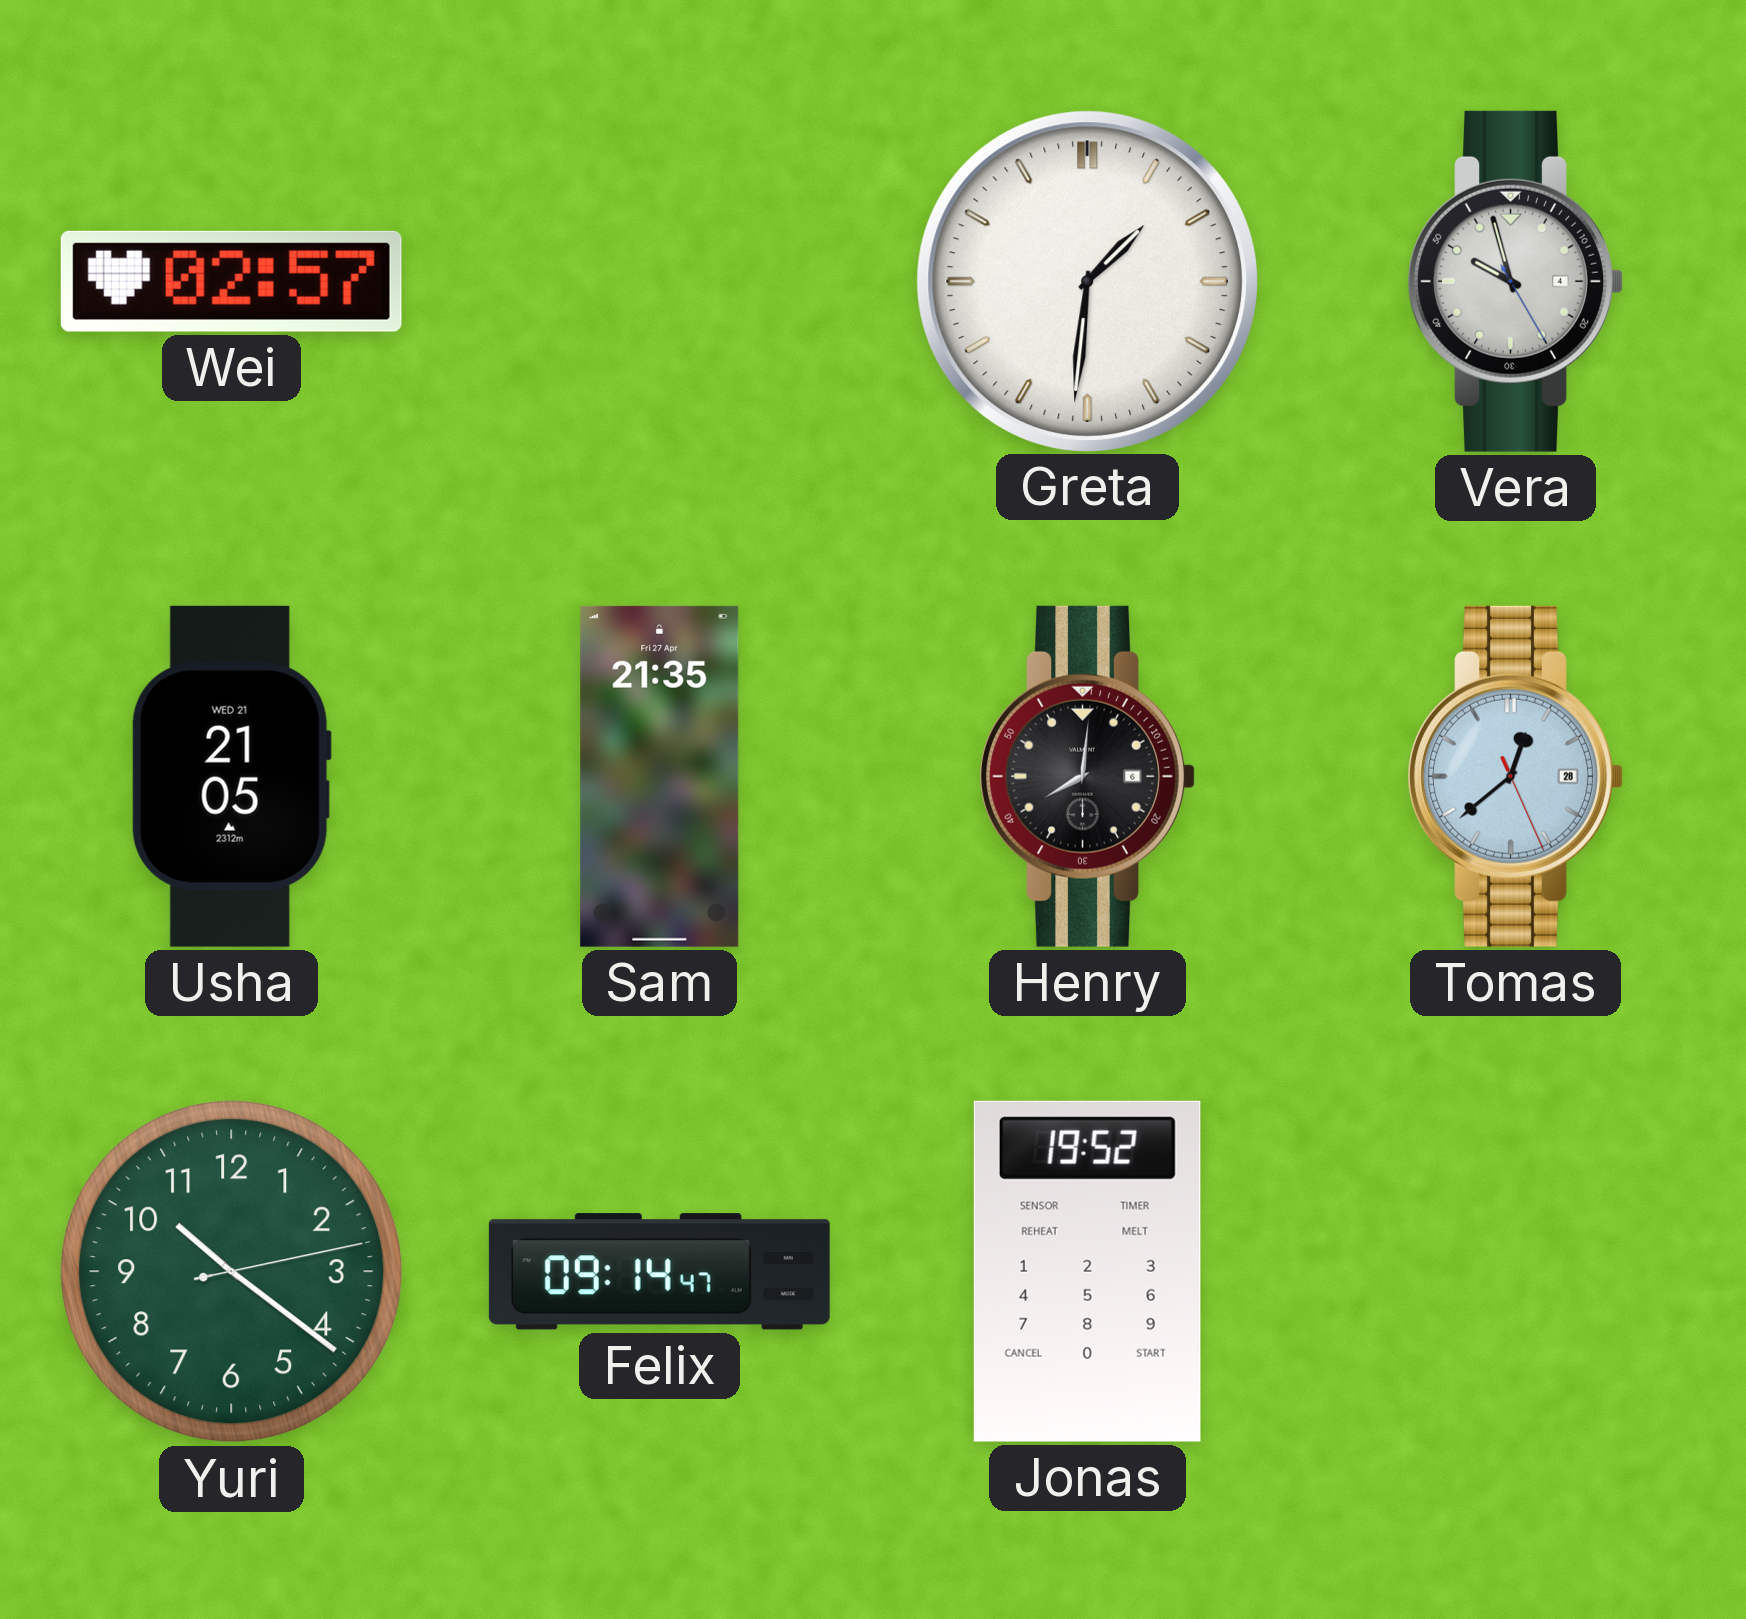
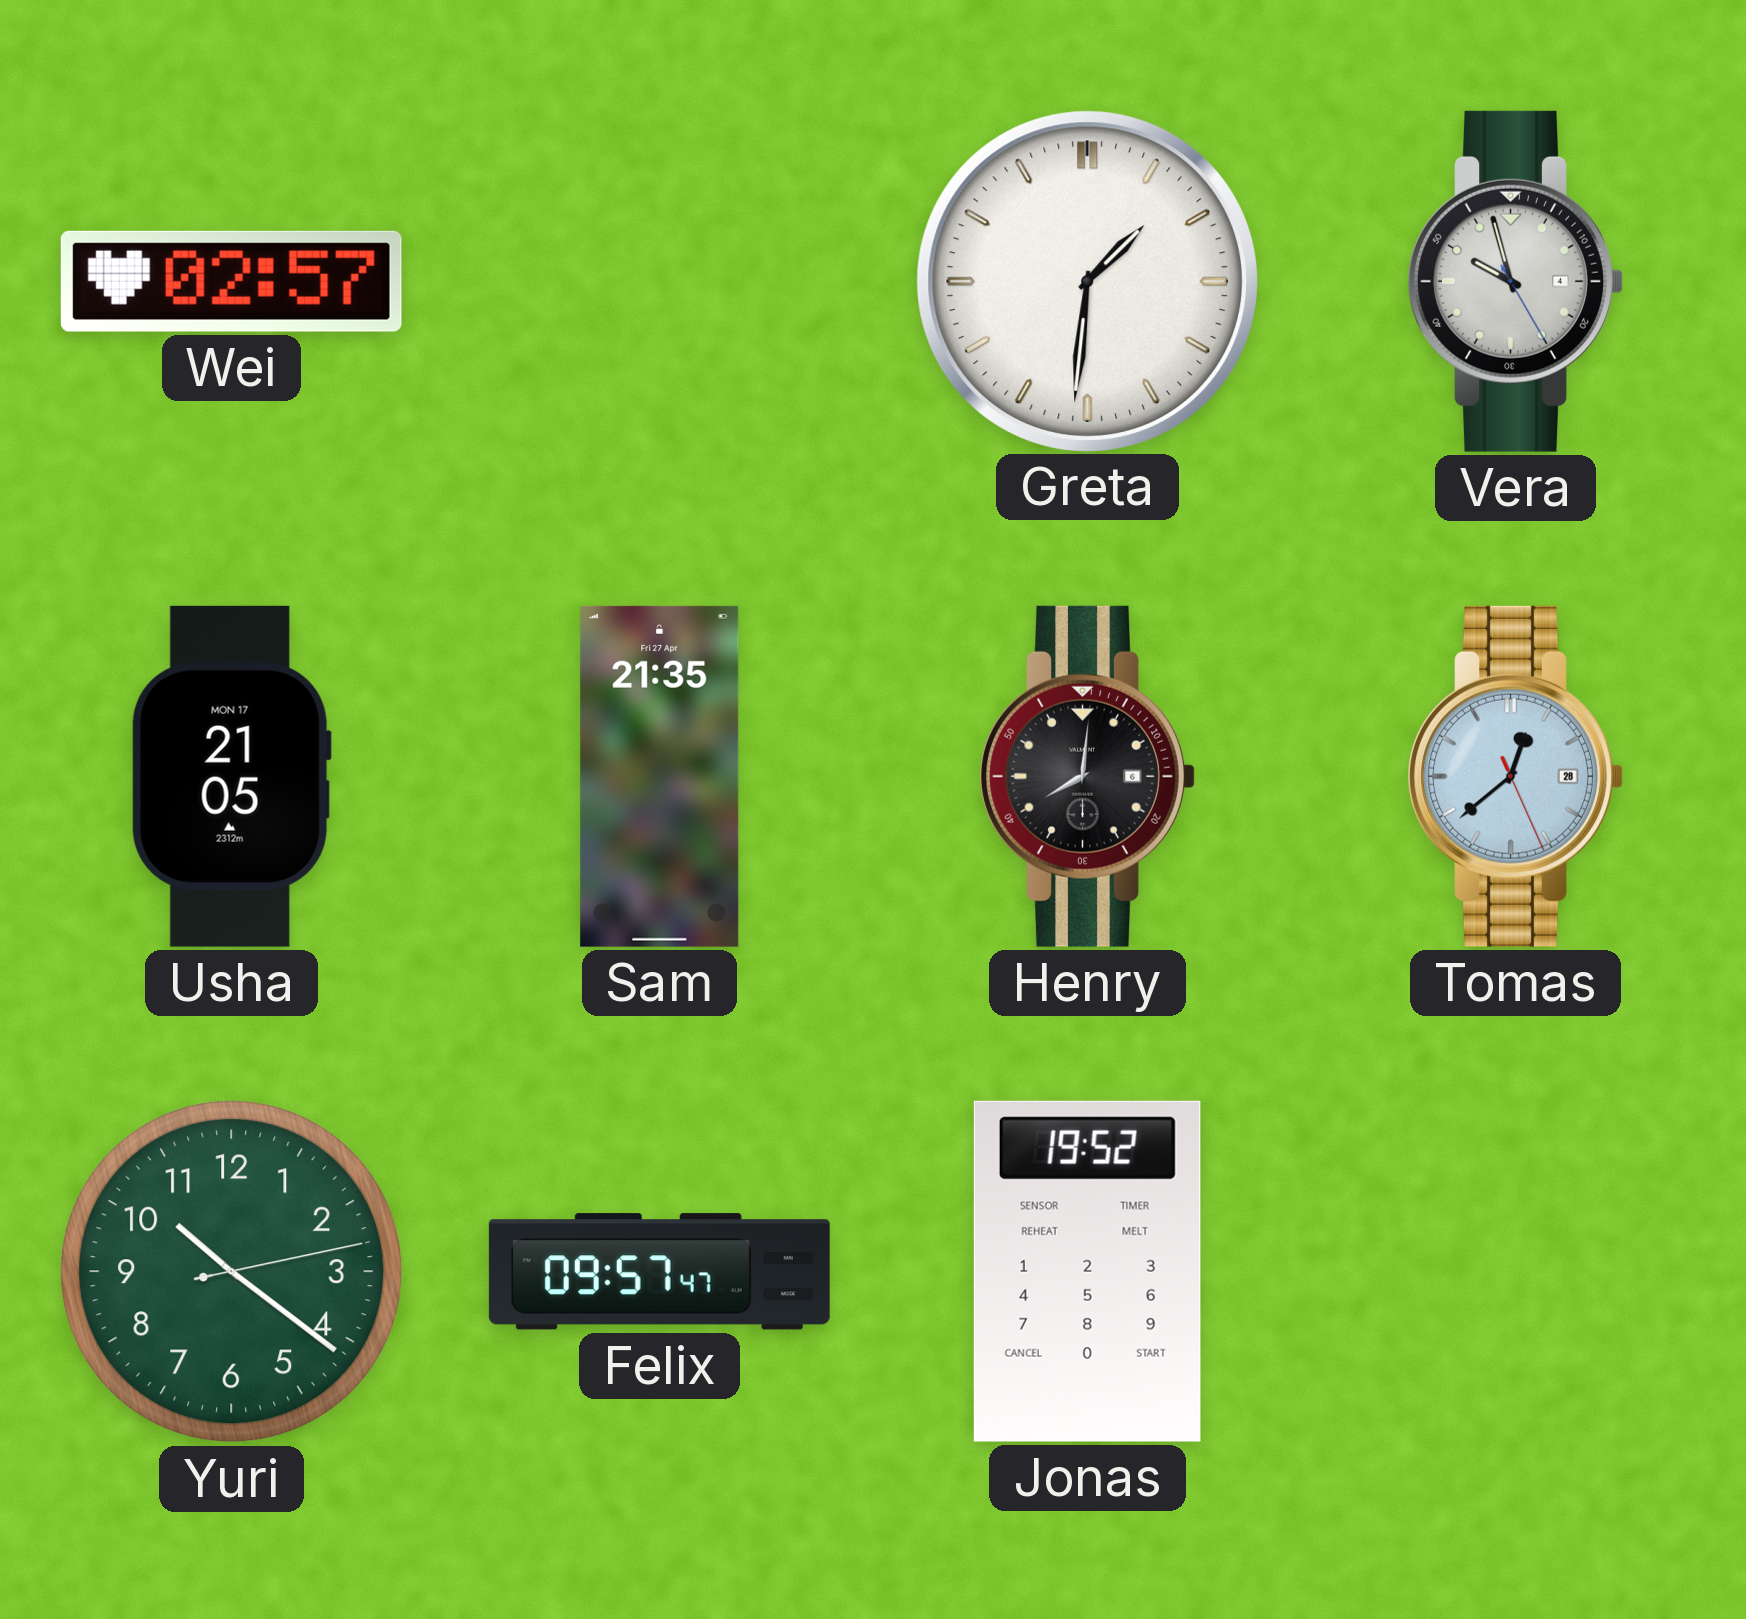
Usha date: WED 21 -> MON 17 (231, 776)
Felix: 09:14 -> 09:57 (659, 1272)
